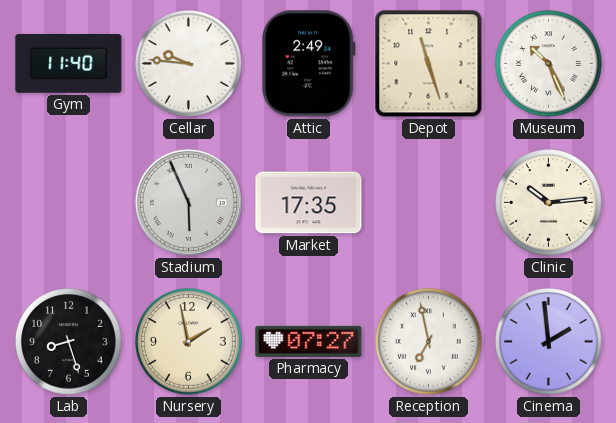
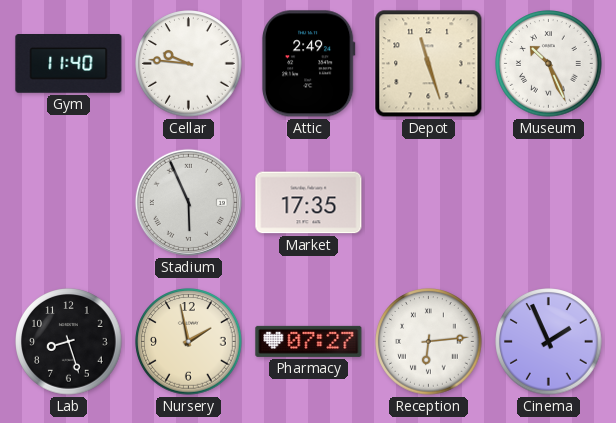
Clinic: 10:14 -> none (549, 203)
Reception: 6:58 -> 6:14 (429, 342)
Cinema: 1:59 -> 1:56 (549, 342)
